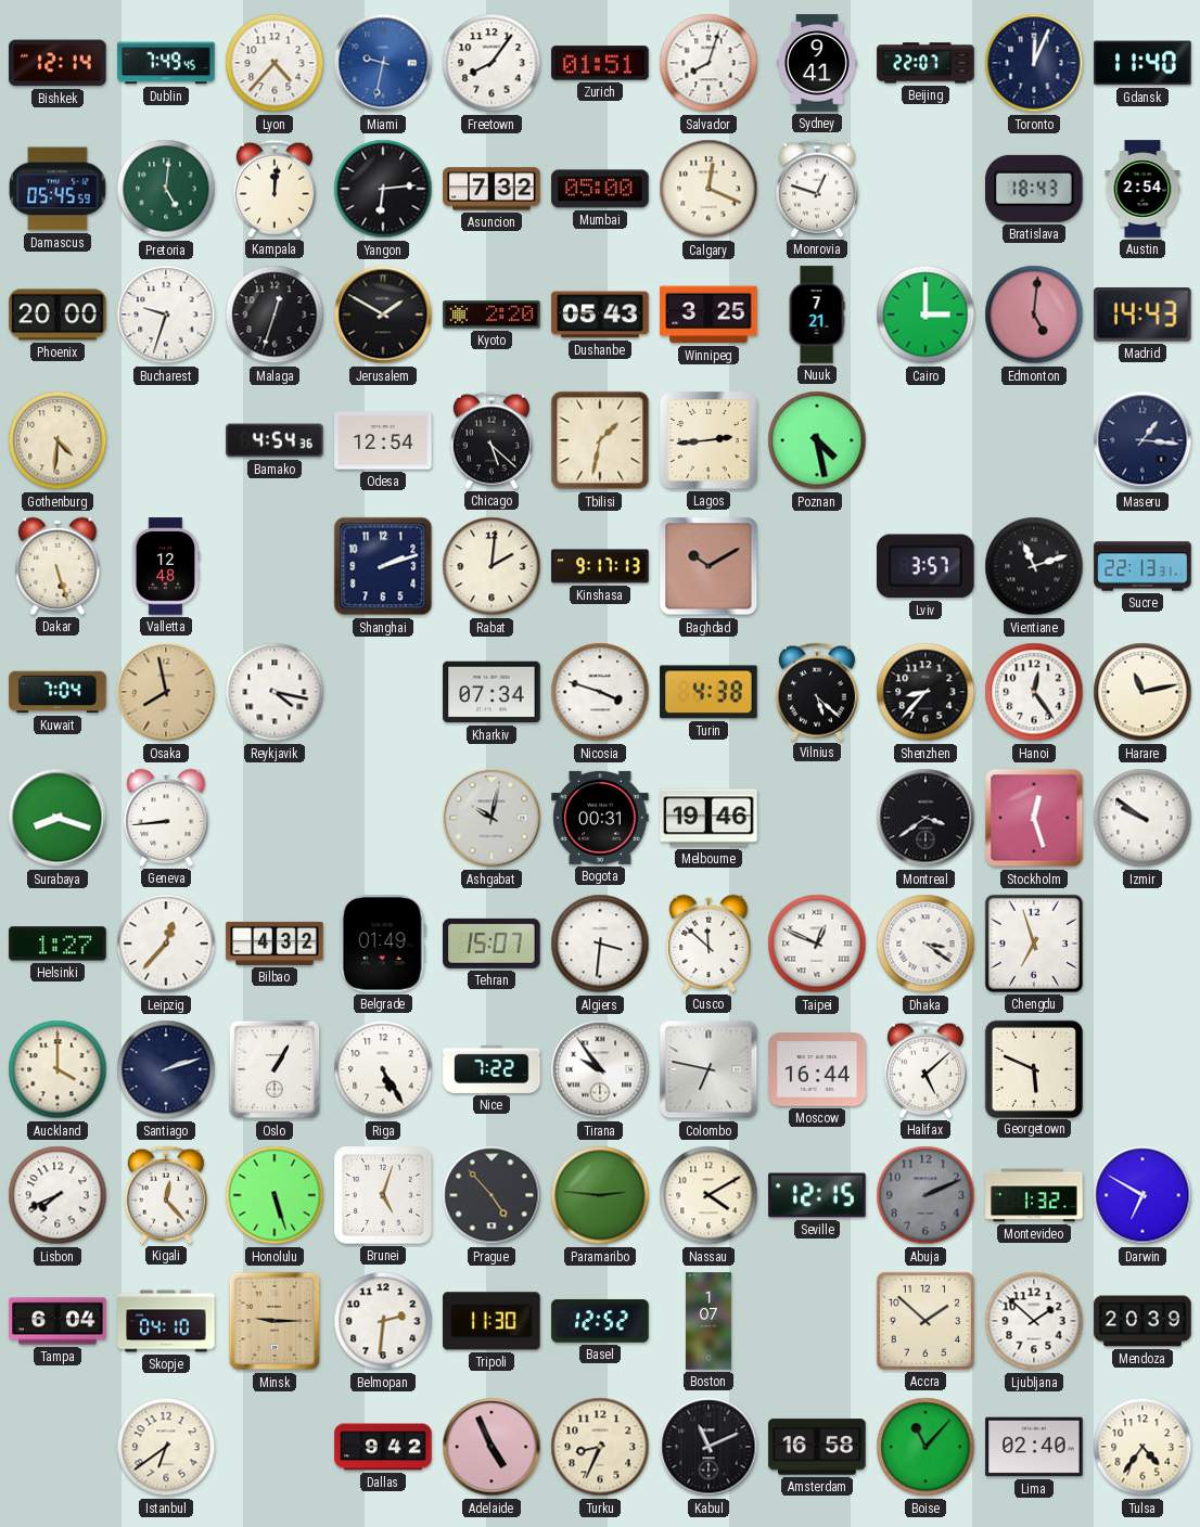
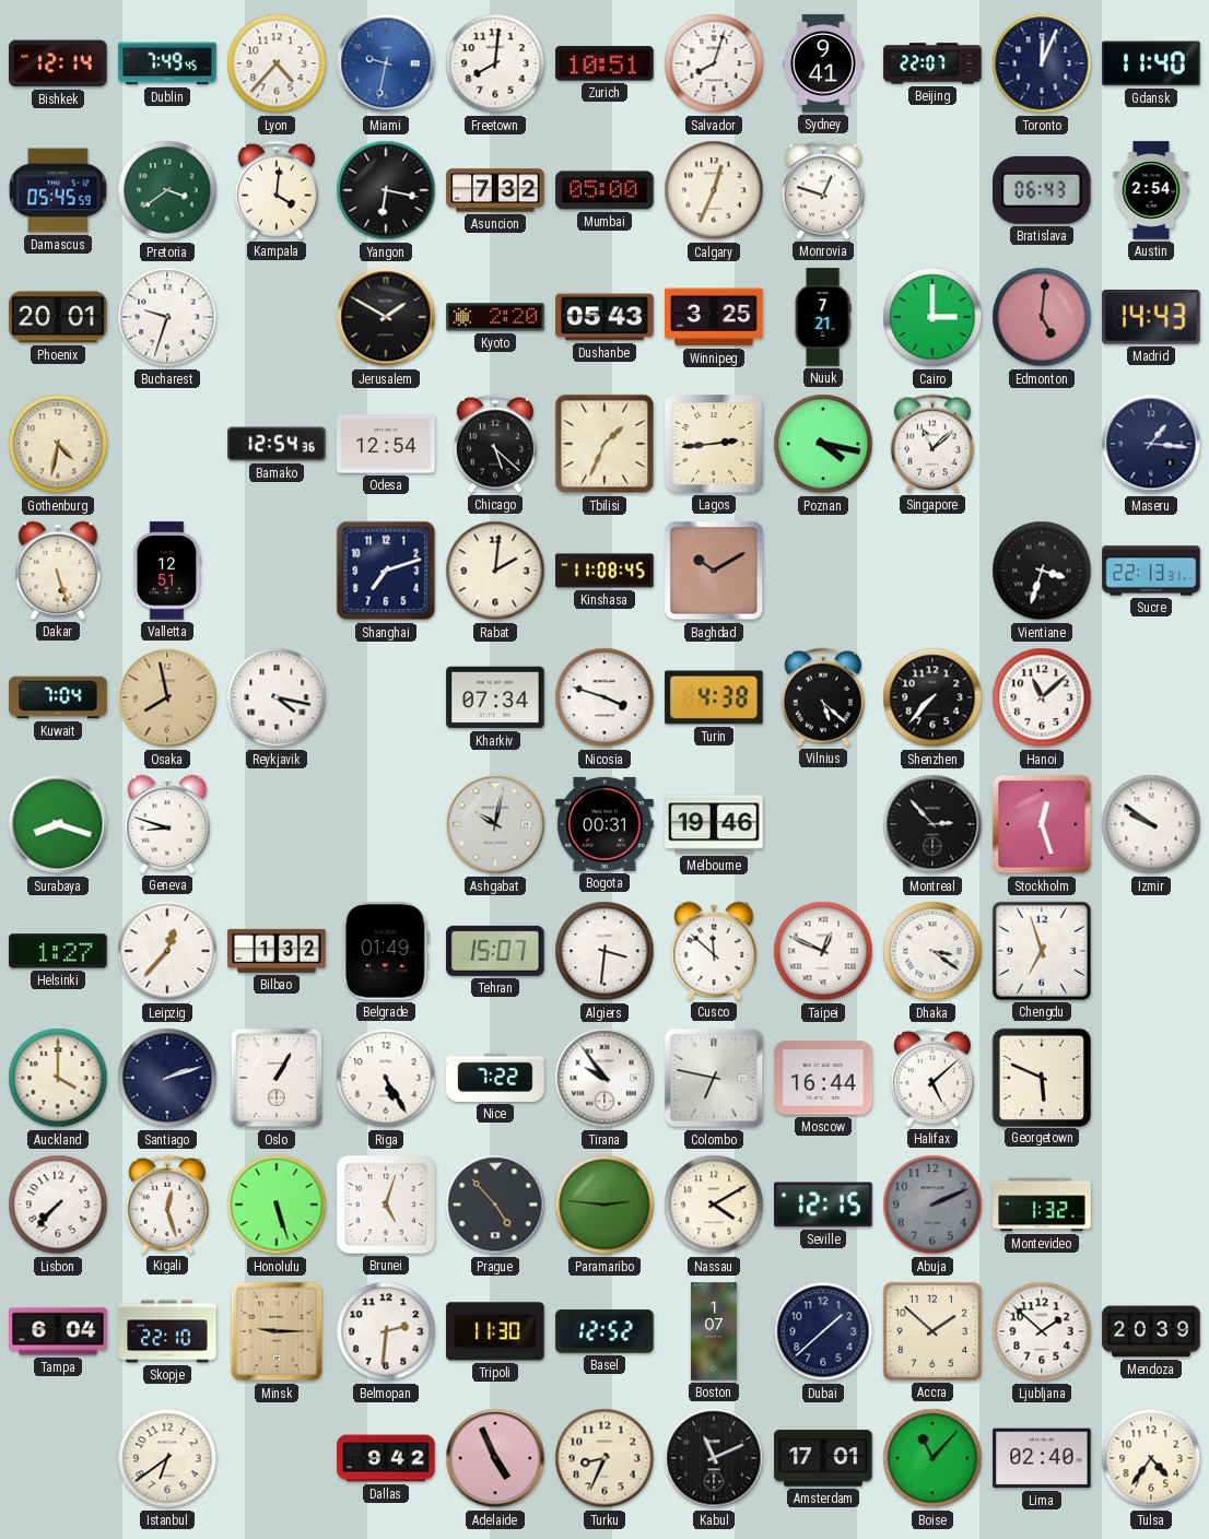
Freetown: 8:06 -> 8:01 (495, 63)
Zurich: 01:51 -> 10:51 (604, 63)
Pretoria: 5:01 -> 3:39 (167, 190)
Kampala: 12:01 -> 4:01 (277, 190)
Yangon: 6:14 -> 6:17 (386, 190)
Calgary: 12:19 -> 12:34 (714, 190)
Bratislava: 18:43 -> 06:43 (1043, 190)
Phoenix: 20:00 -> 20:01 (58, 317)
Malaga: 12:33 -> none (275, 315)
Gothenburg: 4:31 -> 4:32 (58, 444)
Bamako: 4:54 -> 12:54 (277, 444)
Tbilisi: 1:32 -> 1:34 (604, 444)
Poznan: 4:28 -> 4:17 (823, 444)
Singapore: none -> 11:08 (932, 444)
Valletta: 12:48 -> 12:51 (167, 571)
Shanghai: 2:12 -> 7:12 (386, 571)
Kinshasa: 9:17 -> 11:08 (604, 571)
Lviv: 3:57 -> none (927, 566)
Vientiane: 11:12 -> 3:33 (1042, 571)
Shenzhen: 8:37 -> 7:37 (932, 697)
Hanoi: 12:24 -> 11:08 (1042, 697)
Harare: 11:13 -> none (1142, 692)
Geneva: 8:44 -> 8:48 (167, 824)
Montreal: 3:39 -> 2:53 (932, 824)
Bilbao: 4:32 -> 1:32 (277, 951)
Lisbon: 7:41 -> 7:37 (58, 1205)
Kigali: 12:23 -> 12:27 (167, 1205)
Darwin: 6:50 -> none (1142, 1195)
Skopje: 04:10 -> 22:10 (167, 1331)
Dubai: none -> 1:38 (823, 1331)
Amsterdam: 16:58 -> 17:01 (823, 1458)
